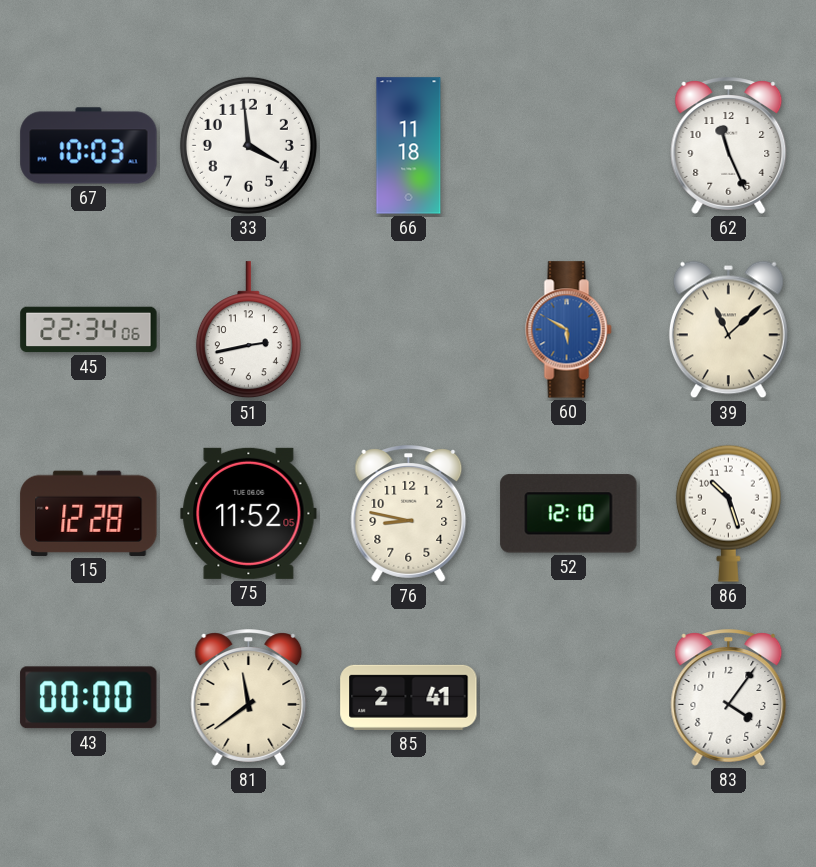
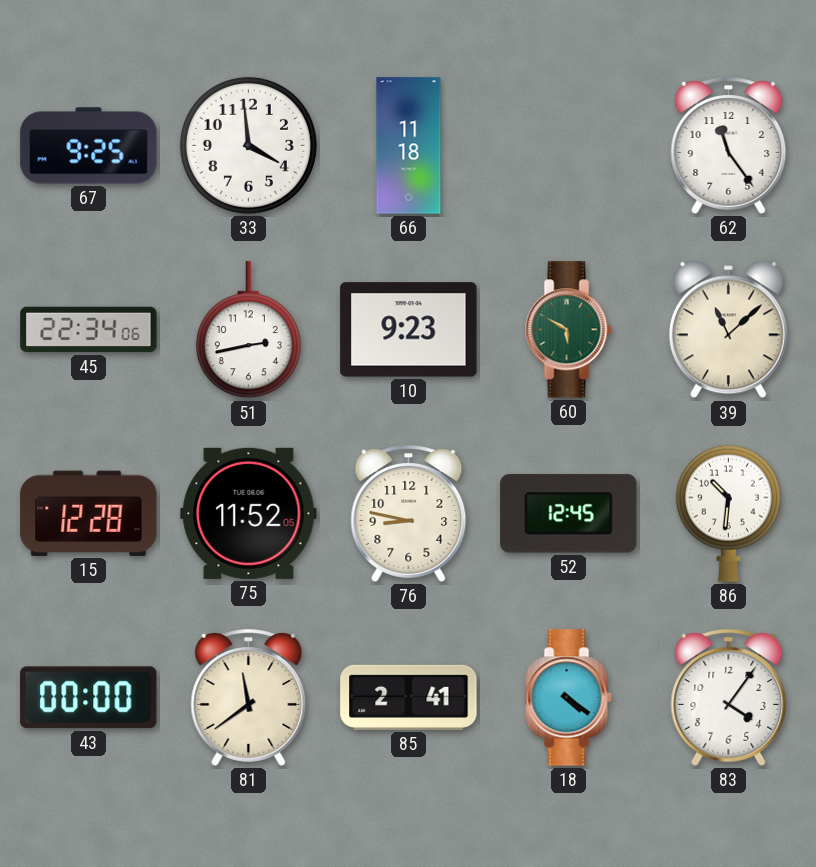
67: 10:03 -> 9:25 (89, 146)
62: 11:26 -> 11:24 (729, 146)
10: none -> 9:23 (409, 330)
60 dial: blue -> green (569, 330)
52: 12:10 -> 12:45 (569, 514)
86: 10:27 -> 10:31 (728, 513)
18: none -> 4:21 (569, 698)
